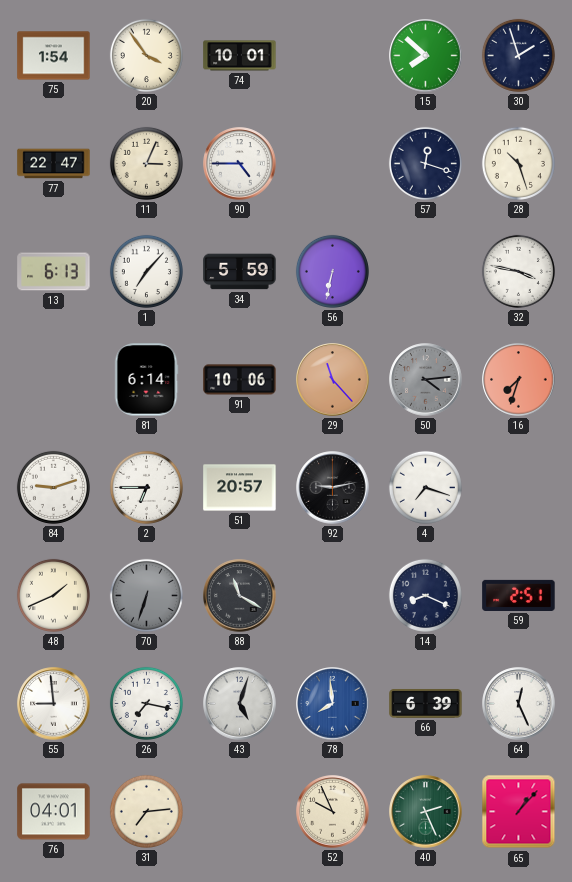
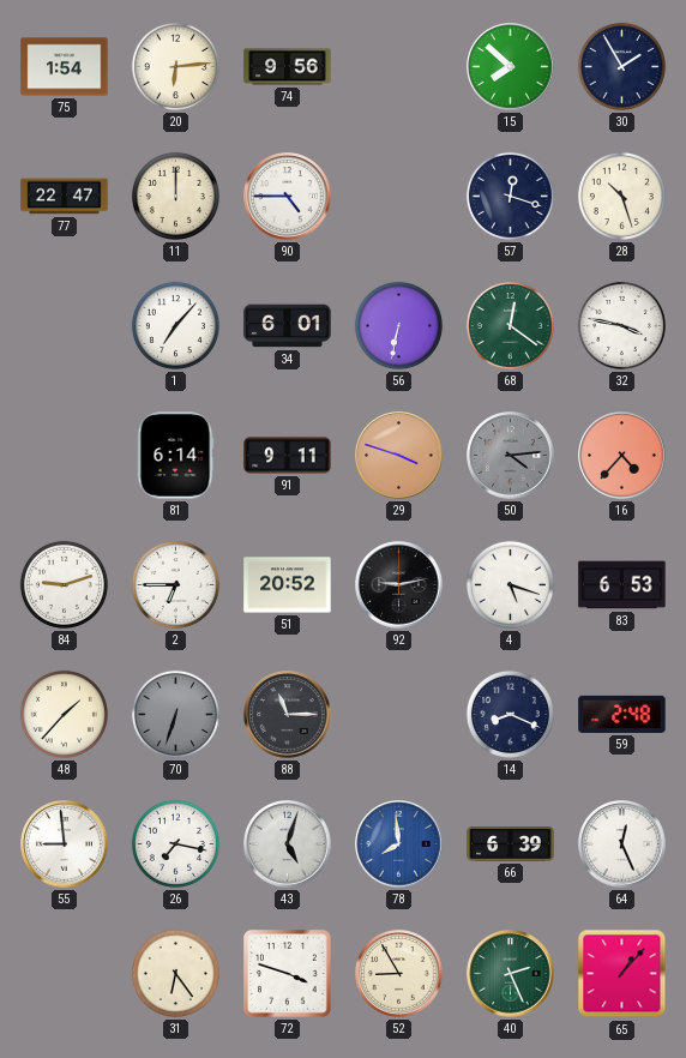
20: 3:54 -> 6:14 (175, 66)
74: 10:01 -> 9:56 (288, 67)
30: 1:57 -> 1:55 (621, 66)
11: 3:04 -> 12:00 (175, 196)
13: 6:13 -> none (54, 272)
34: 5:59 -> 6:01 (288, 326)
68: none -> 12:21 (510, 325)
91: 10:06 -> 9:11 (288, 456)
29: 11:23 -> 3:48 (399, 456)
16: 7:33 -> 4:37 (622, 456)
51: 20:57 -> 20:52 (288, 585)
4: 7:18 -> 5:18 (510, 584)
83: none -> 6:53 (622, 585)
48: 1:41 -> 1:37 (64, 714)
88: 11:20 -> 11:15 (288, 715)
59: 2:51 -> 2:48 (622, 714)
76: 04:01 -> none (54, 812)
31: 7:14 -> 6:24 (175, 973)
72: none -> 3:48 (288, 974)
52: 9:56 -> 8:55 (399, 974)
